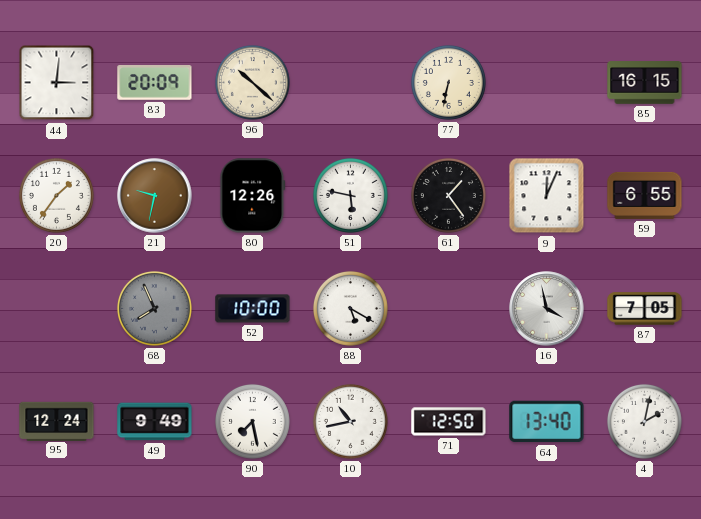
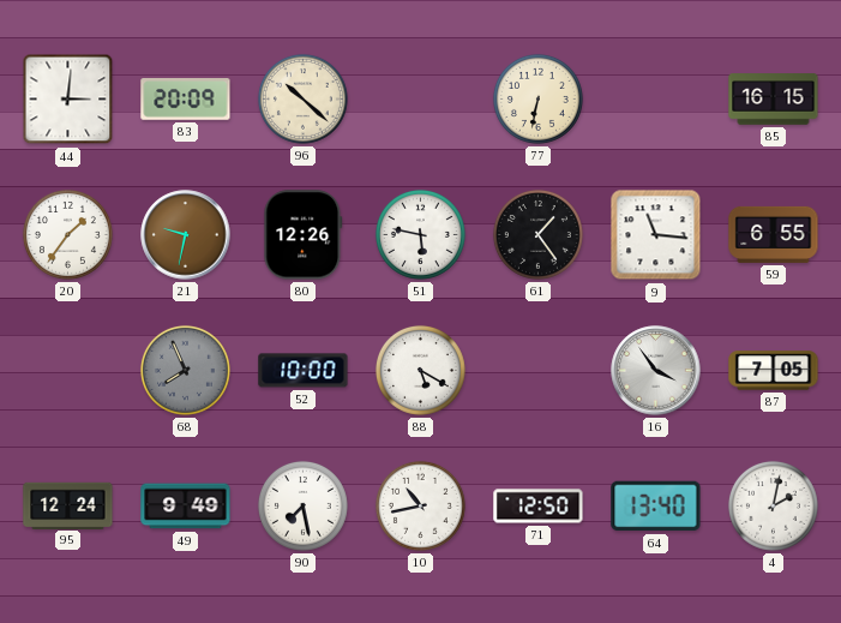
9: 12:04 -> 11:16 (656, 235)
16: 3:58 -> 3:54 (656, 371)
